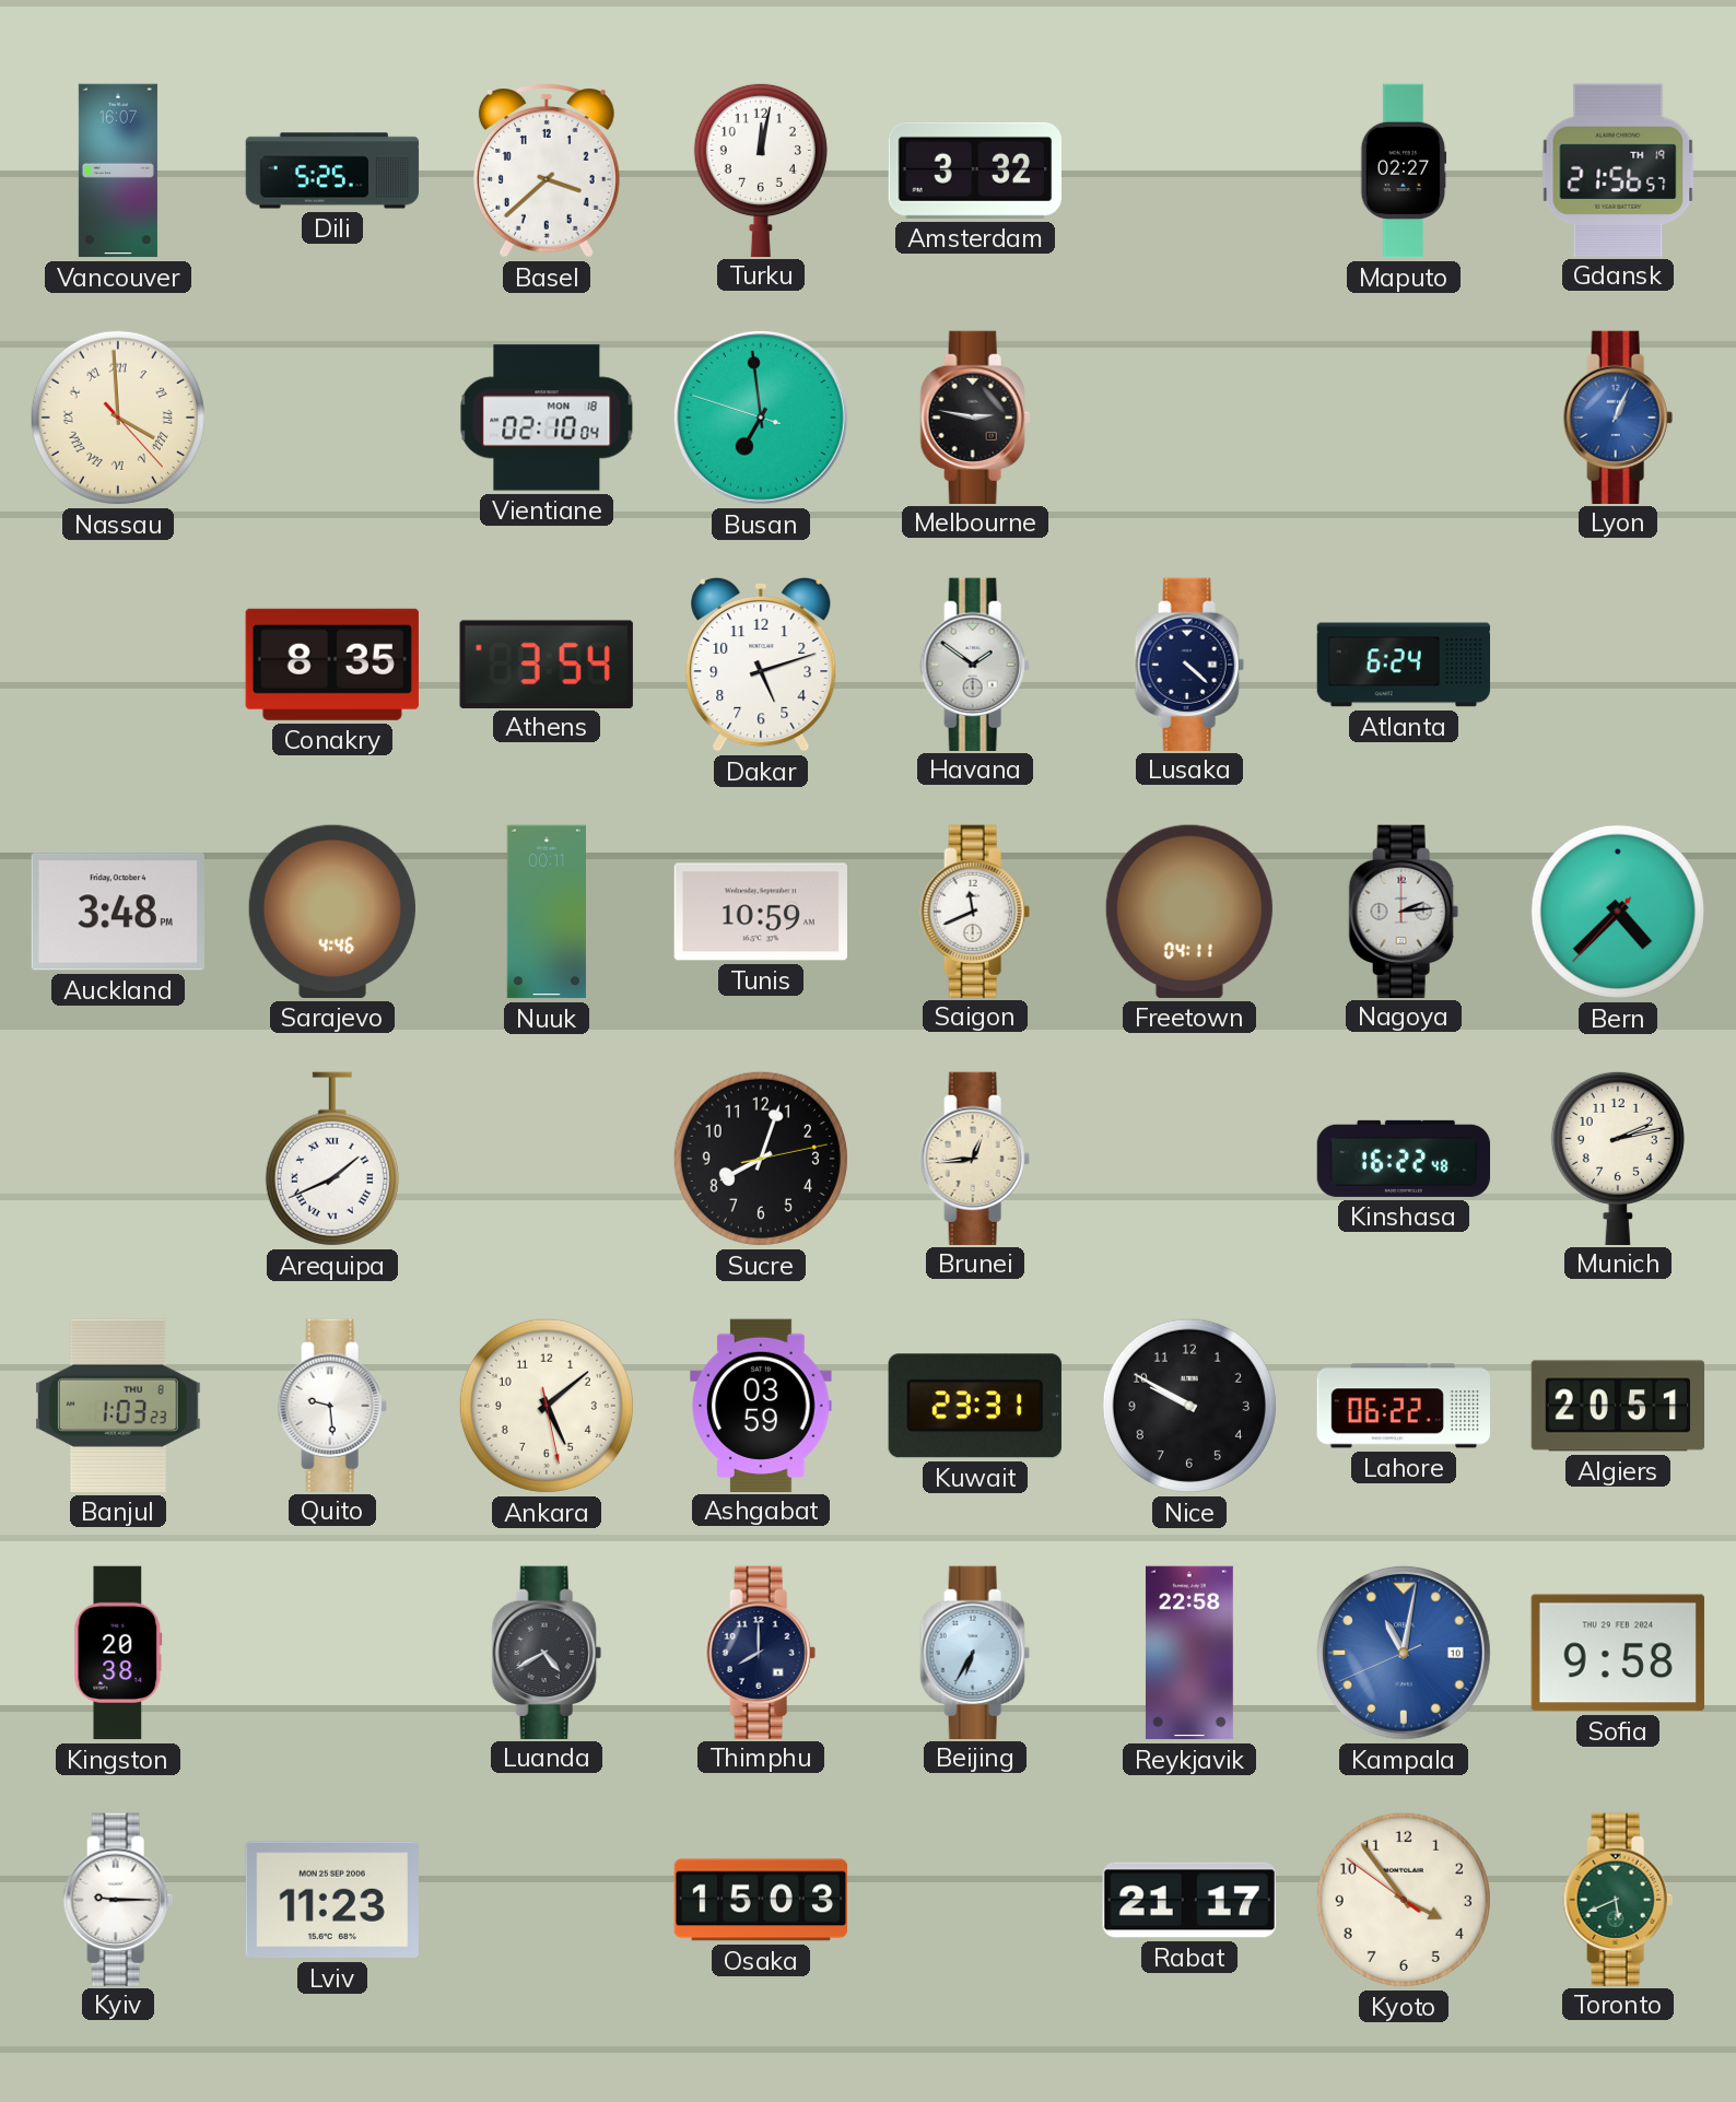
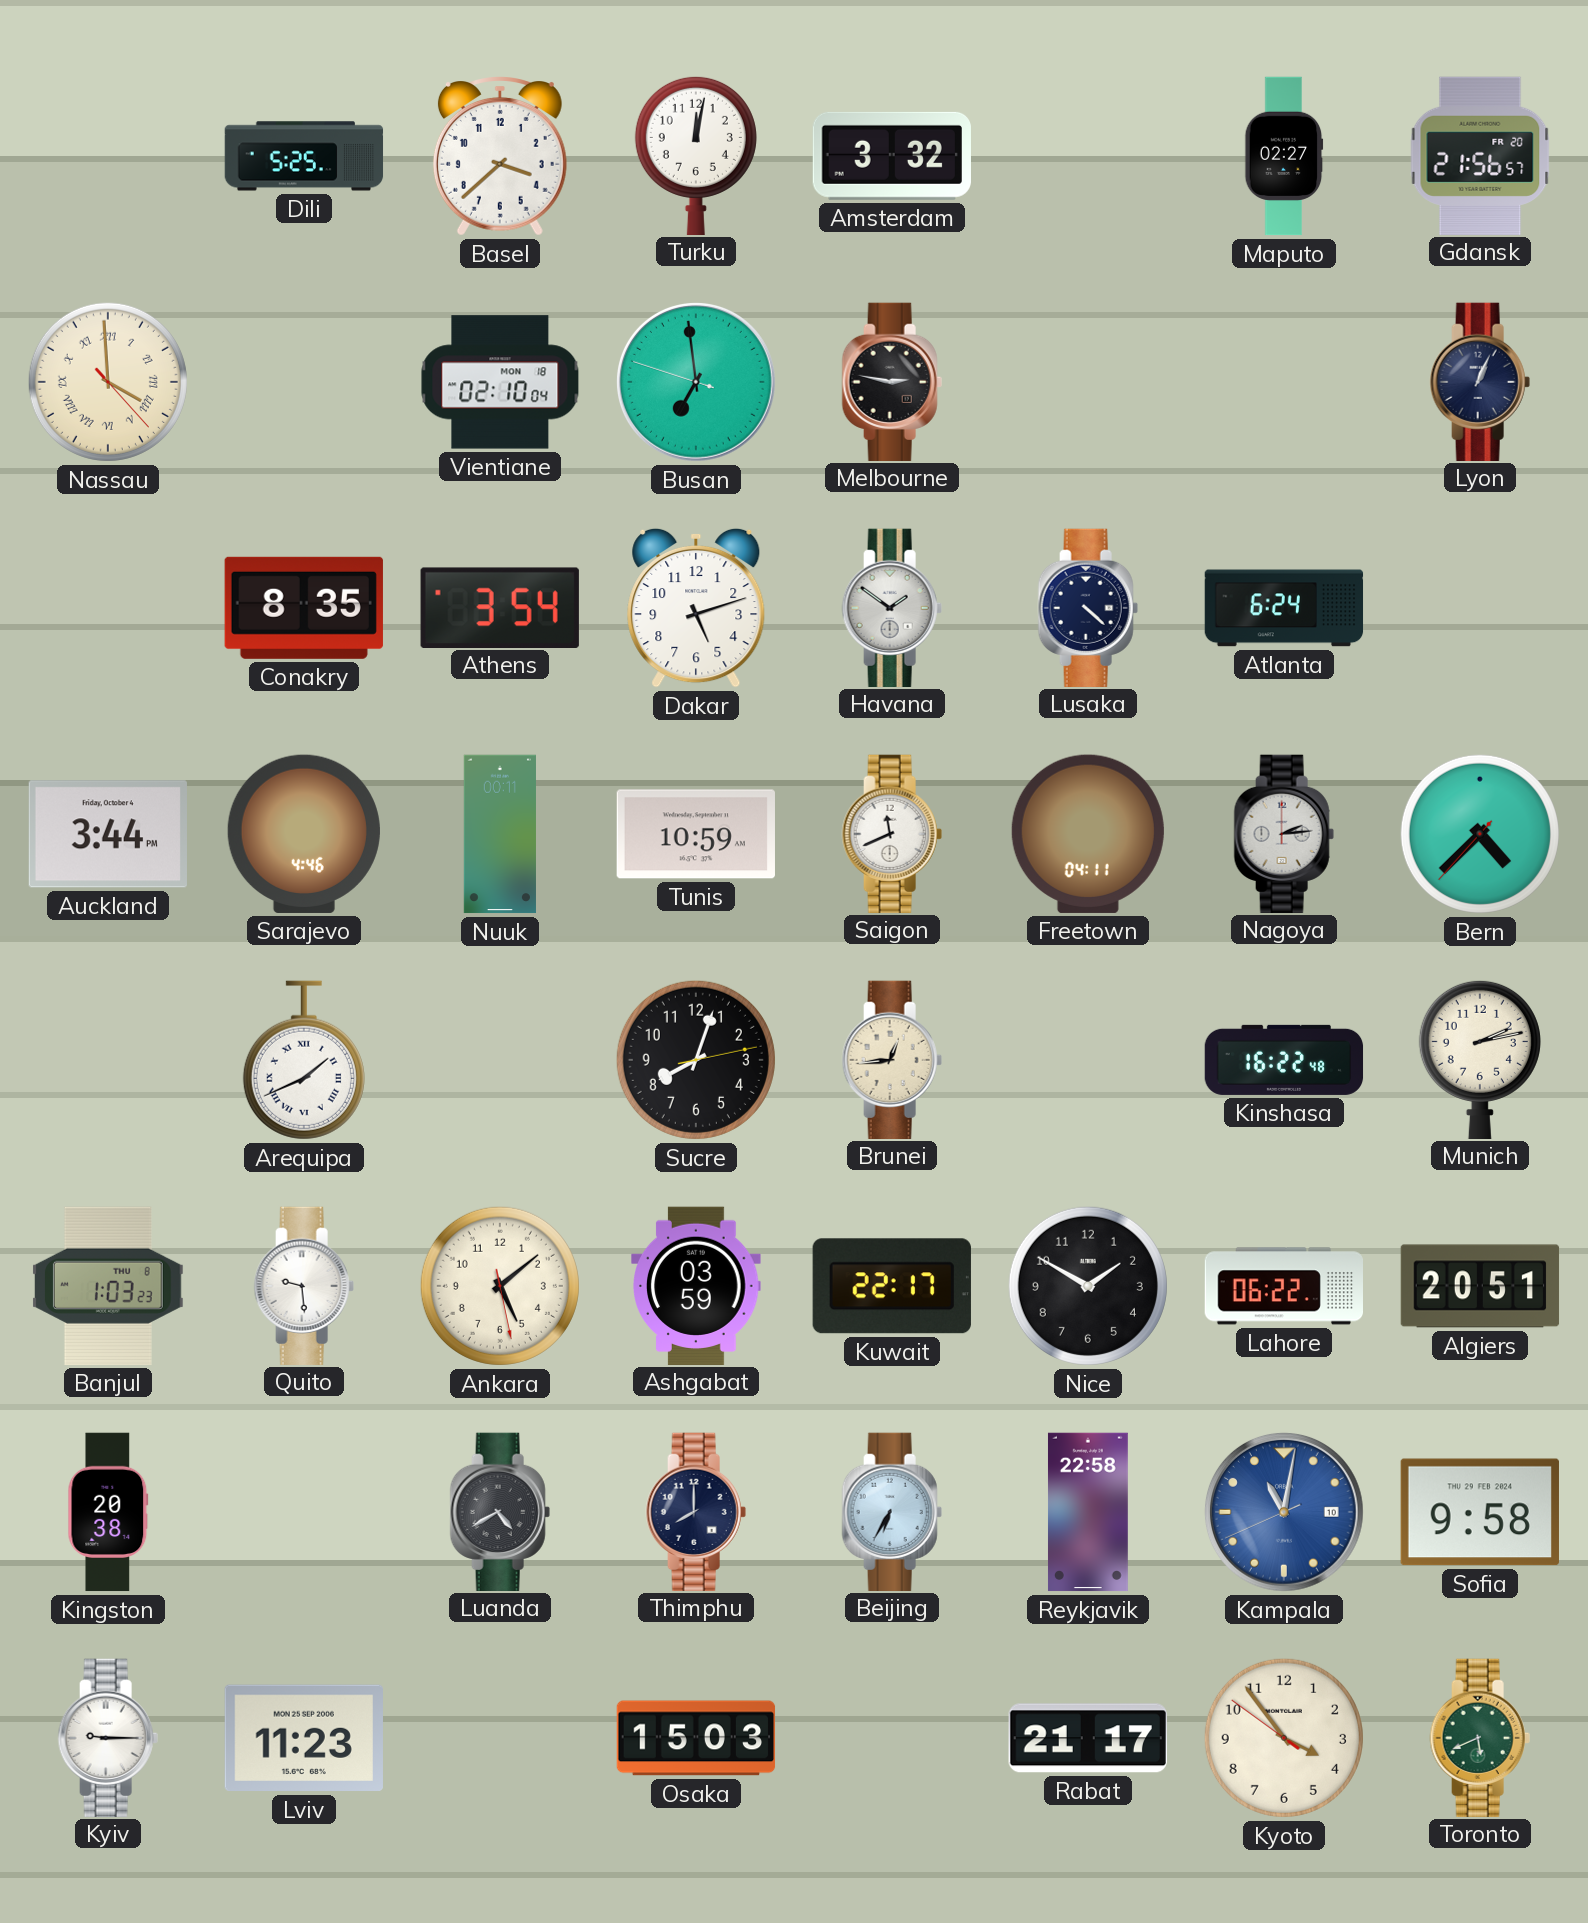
Vancouver: 16:07 -> none (118, 171)
Gdansk date: TH 19 -> FR 20 (1480, 155)
Lyon dial: blue -> navy (1480, 381)
Auckland: 3:48 -> 3:44 (108, 834)
Kuwait: 23:31 -> 22:17 (892, 1286)
Nice: 9:50 -> 1:50 (1088, 1286)
